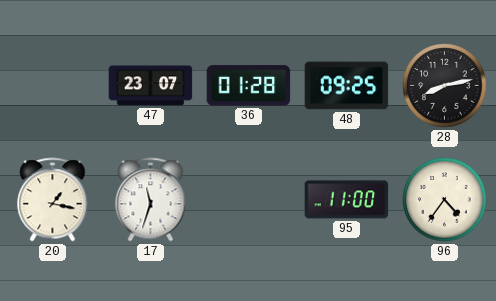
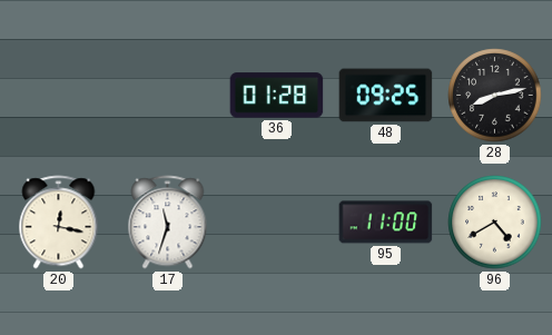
47: 23:07 -> none (151, 86)
20: 1:17 -> 12:17 (59, 223)
96: 4:36 -> 4:40 (495, 223)
